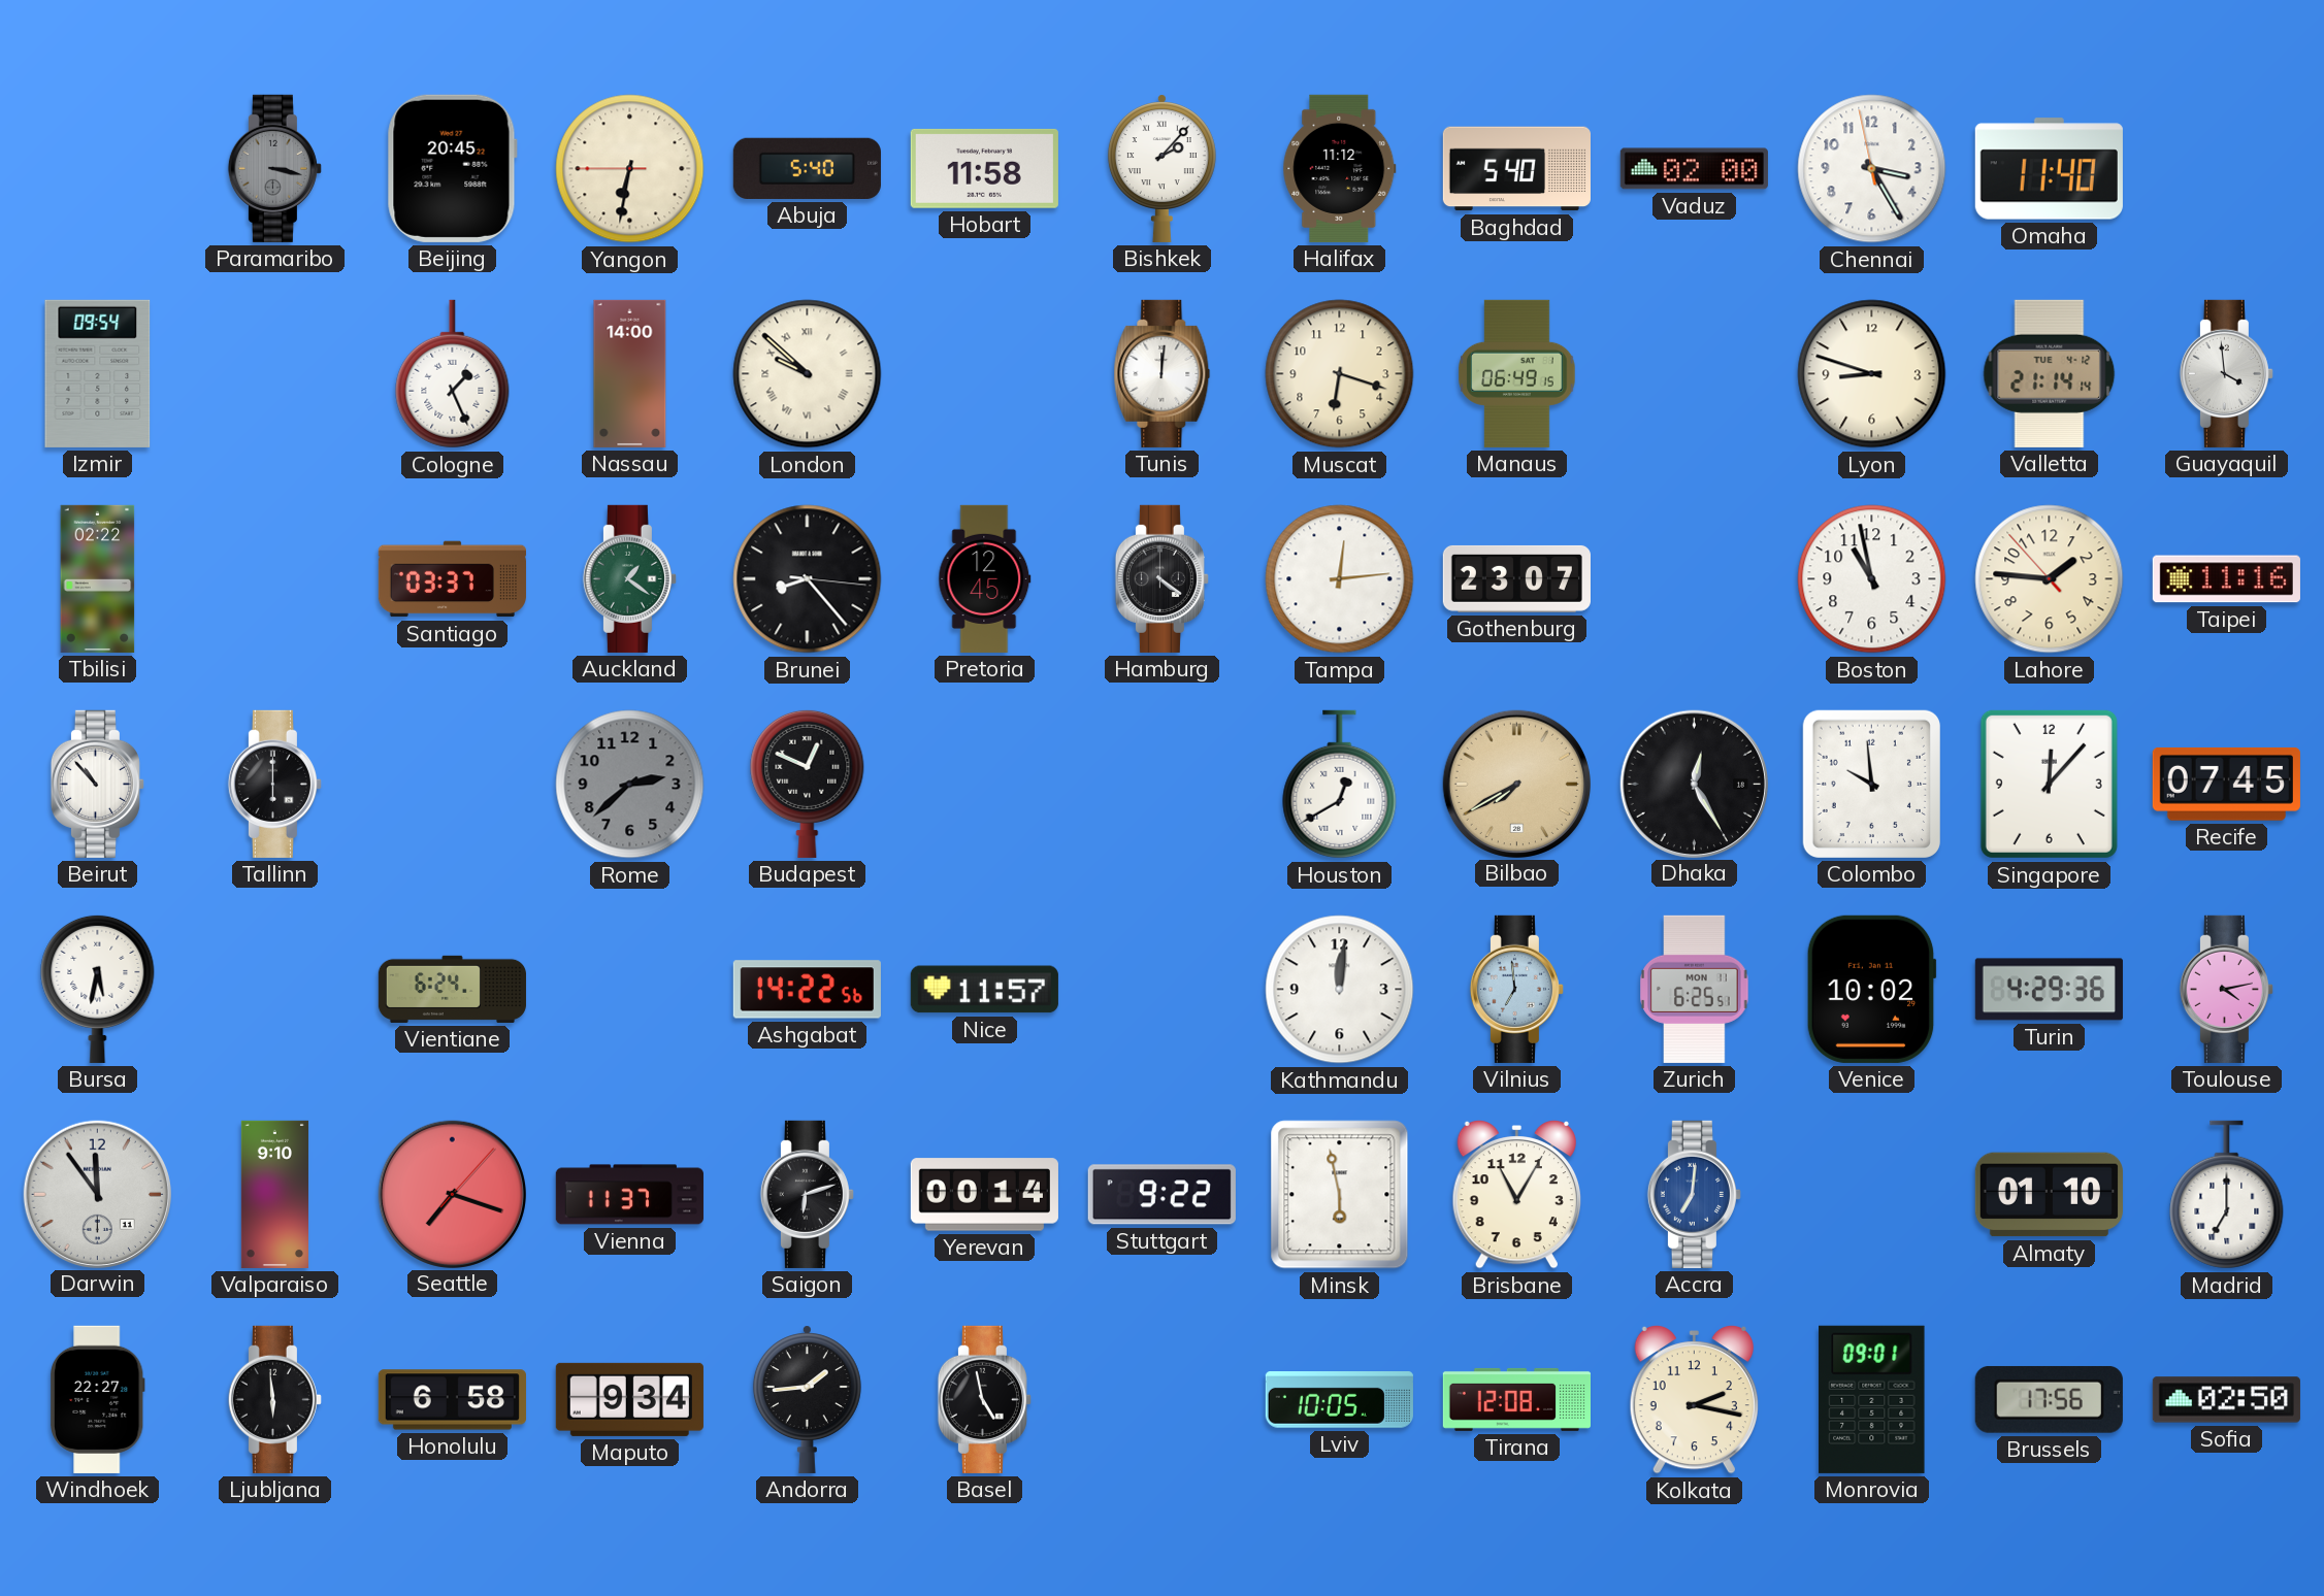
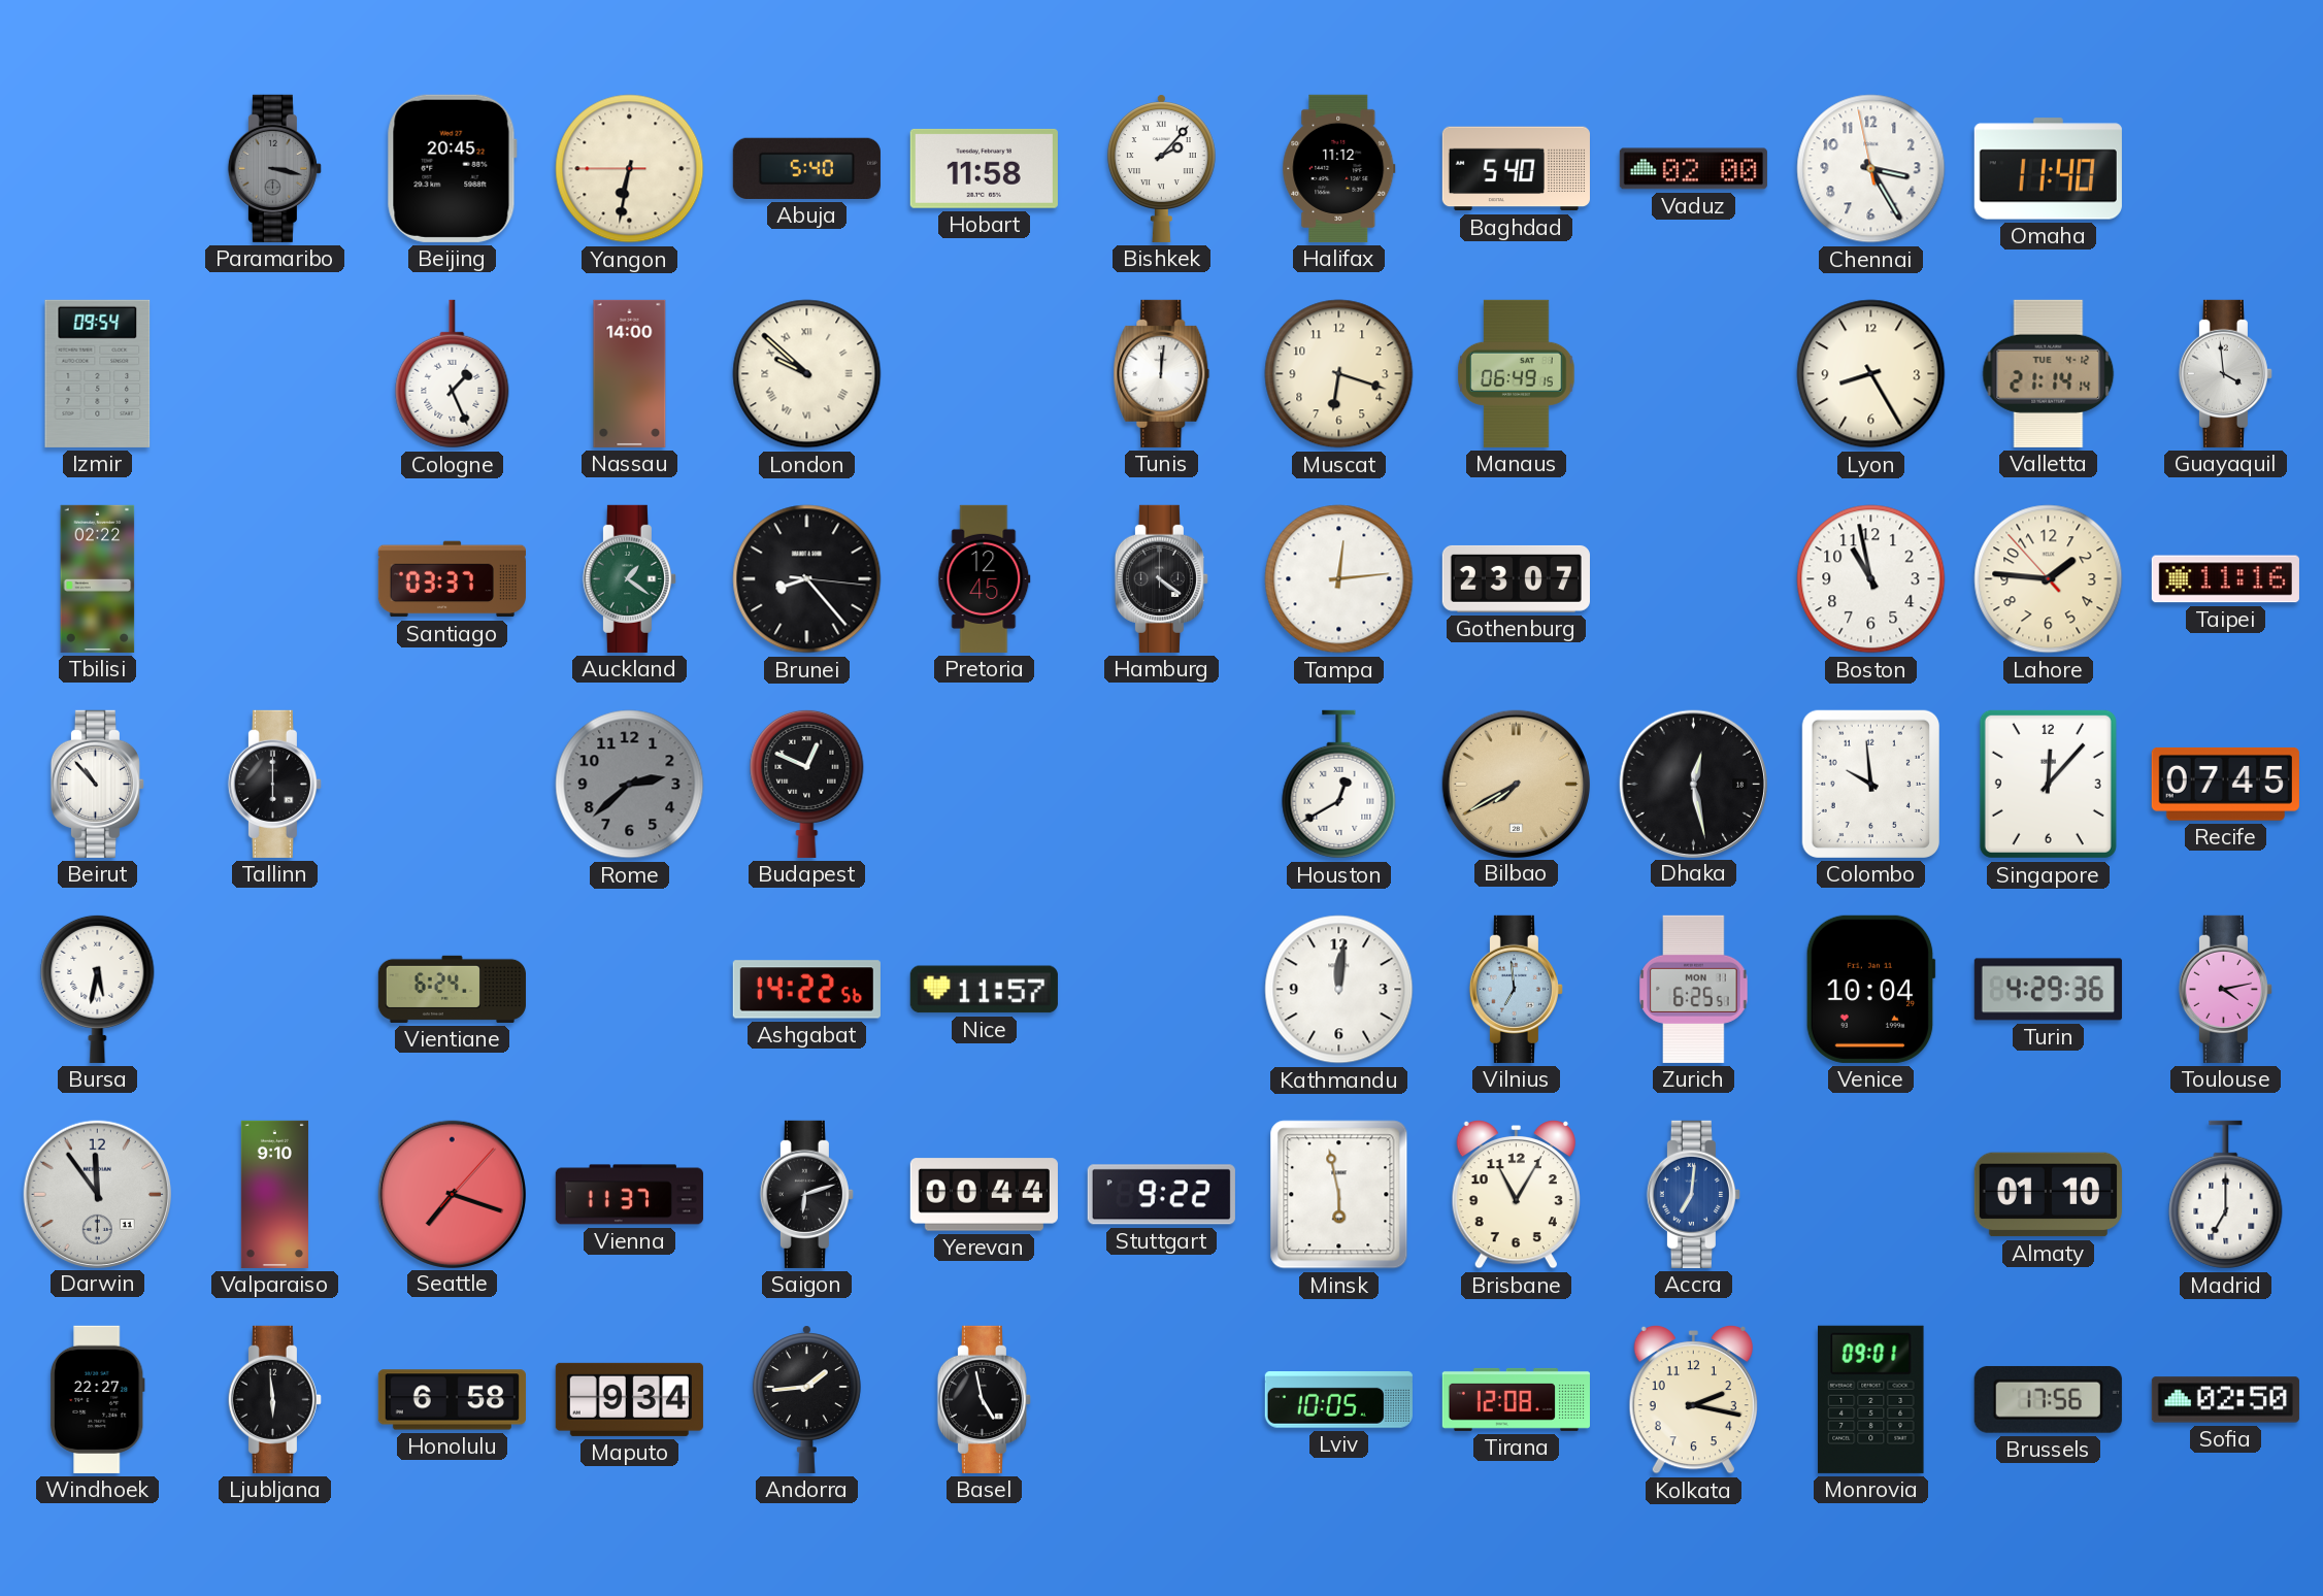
Lyon: 8:48 -> 8:25 (1871, 374)
Dhaka: 12:25 -> 12:28 (1693, 784)
Venice: 10:02 -> 10:04 (1870, 989)
Yerevan: 00:14 -> 00:44 (984, 1195)
